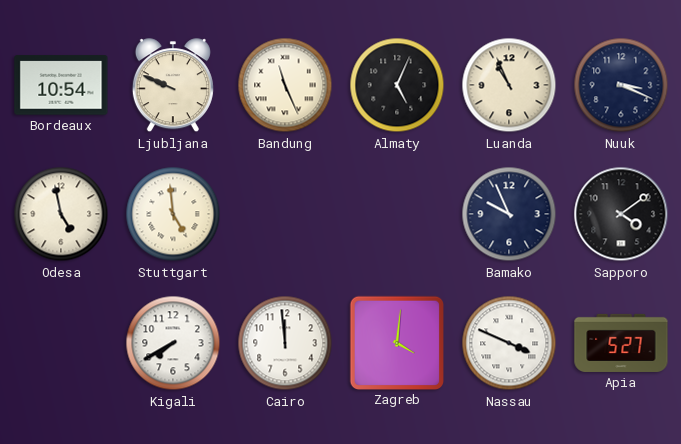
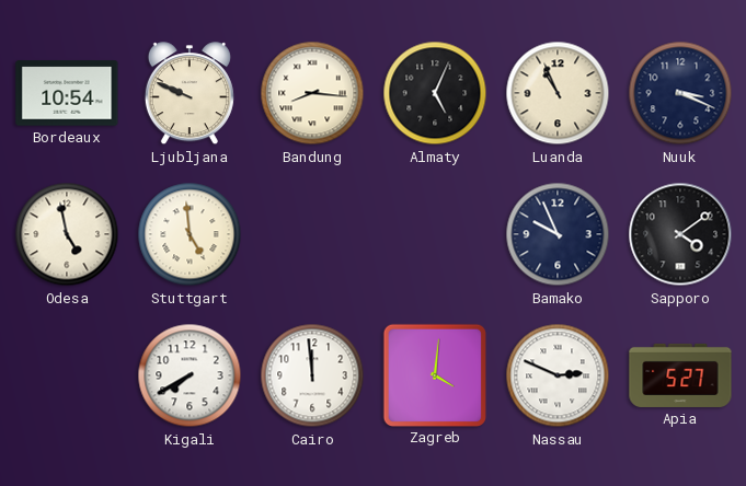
Bandung: 11:26 -> 8:16 (312, 93)
Nassau: 3:49 -> 2:49 (558, 375)
